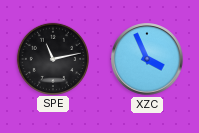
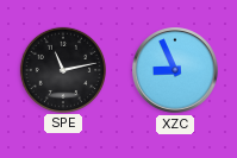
XZC: 3:56 -> 8:56 (175, 70)
